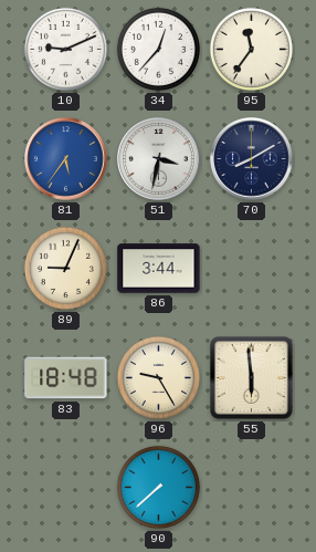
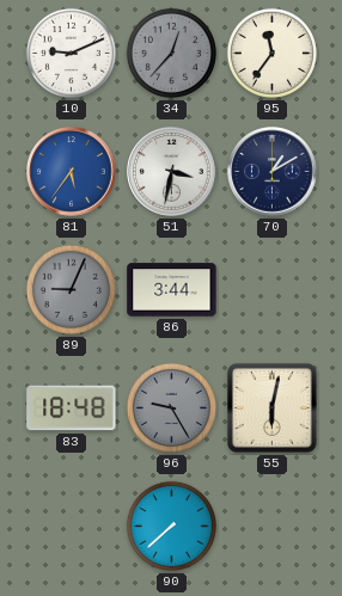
34 dial: white -> grey (171, 53)
70: 8:10 -> 1:10 (273, 172)
89 dial: cream -> grey (71, 289)
96 dial: cream -> grey (171, 407)
55: 5:59 -> 6:02 (271, 407)
